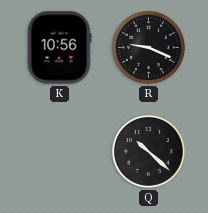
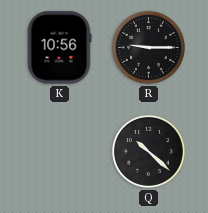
R: 9:19 -> 9:15 (148, 47)
